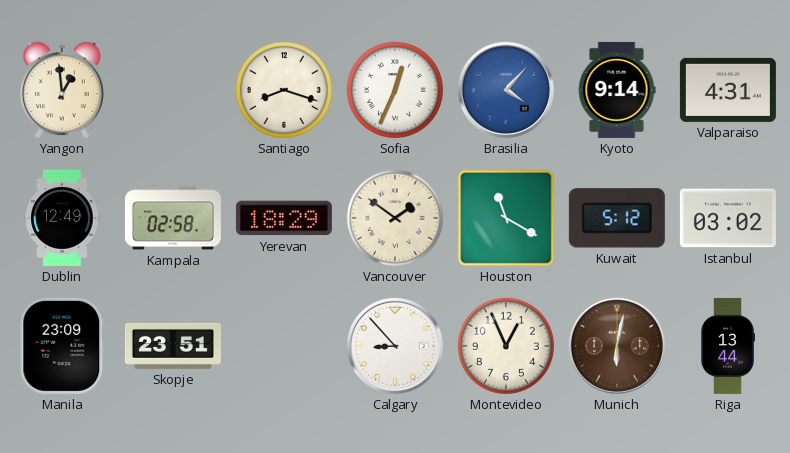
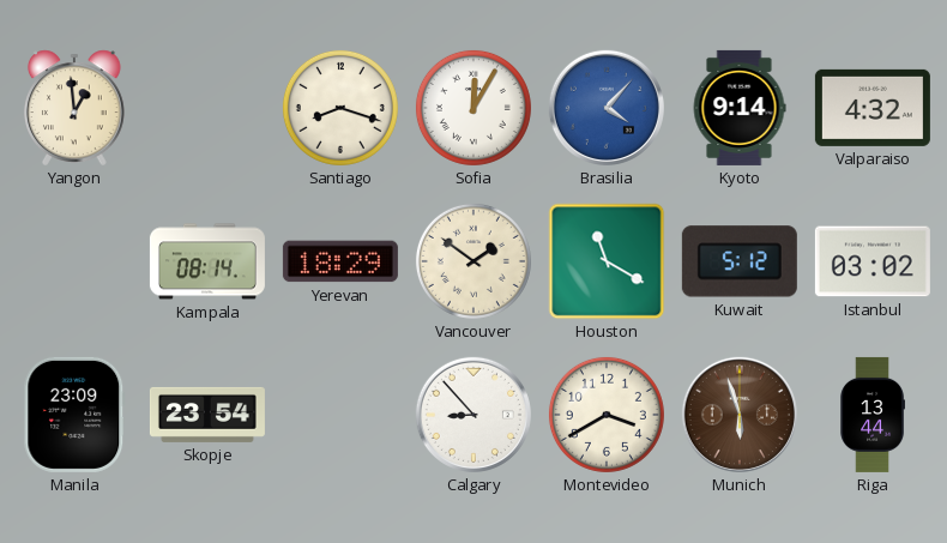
Sofia: 12:34 -> 12:05 (473, 108)
Valparaiso: 4:31 -> 4:32 (873, 108)
Dublin: 12:49 -> none (62, 218)
Kampala: 02:58 -> 08:14 (207, 261)
Skopje: 23:51 -> 23:54 (207, 415)
Montevideo: 12:56 -> 3:40 (607, 415)
Munich: 6:02 -> 5:57 (740, 415)
